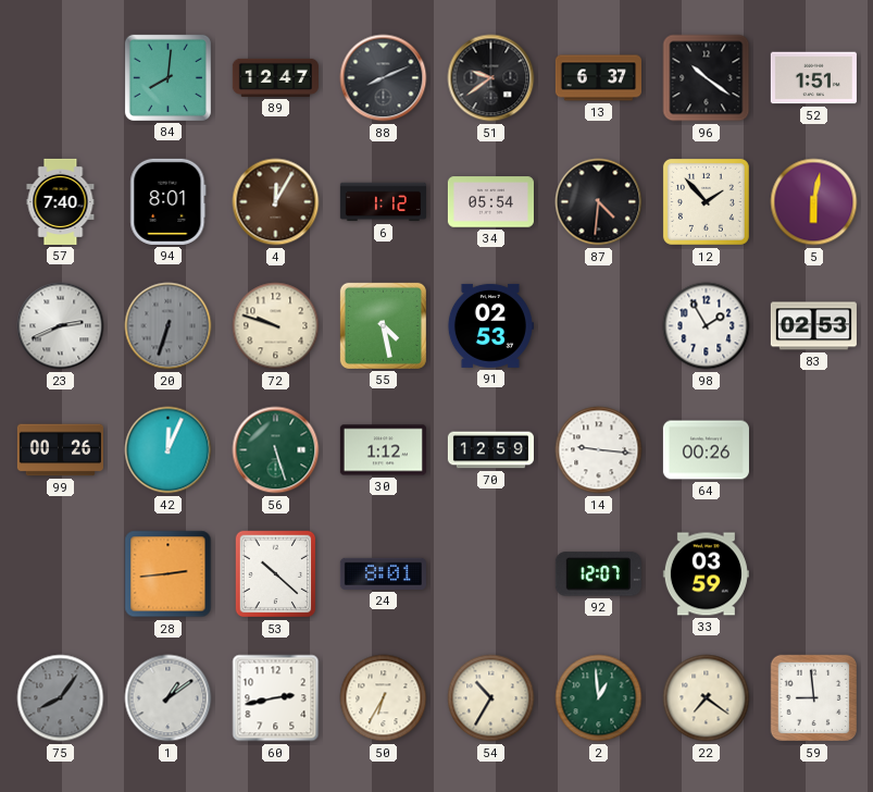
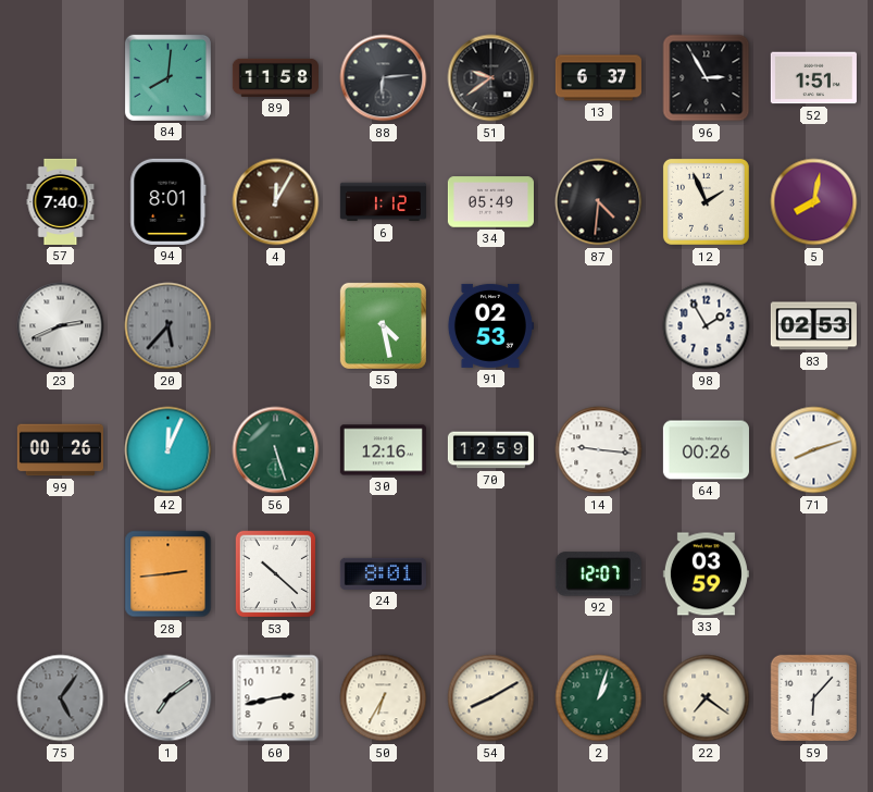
89: 12:47 -> 11:58 (275, 77)
88: 8:11 -> 6:14 (384, 78)
96: 10:21 -> 2:55 (707, 78)
34: 05:54 -> 05:49 (490, 202)
12: 1:53 -> 1:56 (706, 201)
5: 6:02 -> 8:02 (814, 202)
20: 6:33 -> 5:37 (169, 326)
72: 9:48 -> none (276, 326)
30: 1:12 -> 12:16 (383, 450)
71: none -> 8:12 (814, 450)
75: 8:06 -> 5:06 (61, 698)
1: 1:09 -> 7:09 (169, 698)
54: 10:35 -> 8:10 (491, 698)
2: 12:59 -> 1:03 (599, 698)
59: 8:59 -> 6:07 (814, 698)
